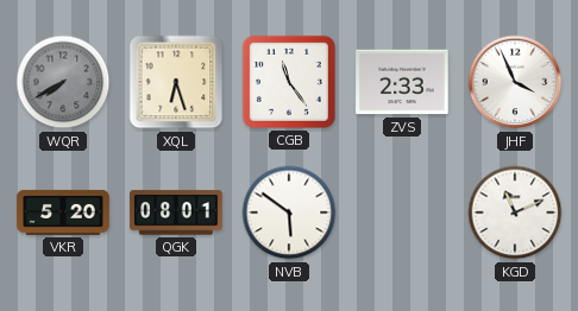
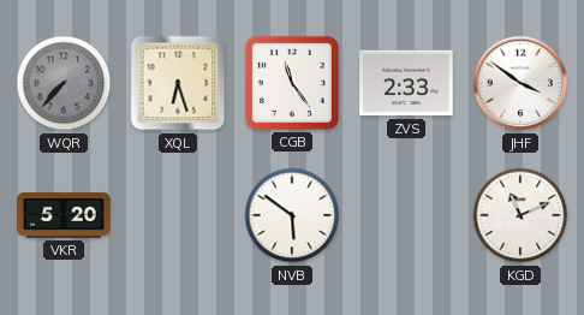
WQR: 7:40 -> 7:37 (64, 83)
JHF: 3:56 -> 3:51 (520, 83)
QGK: 08:01 -> none (176, 212)
